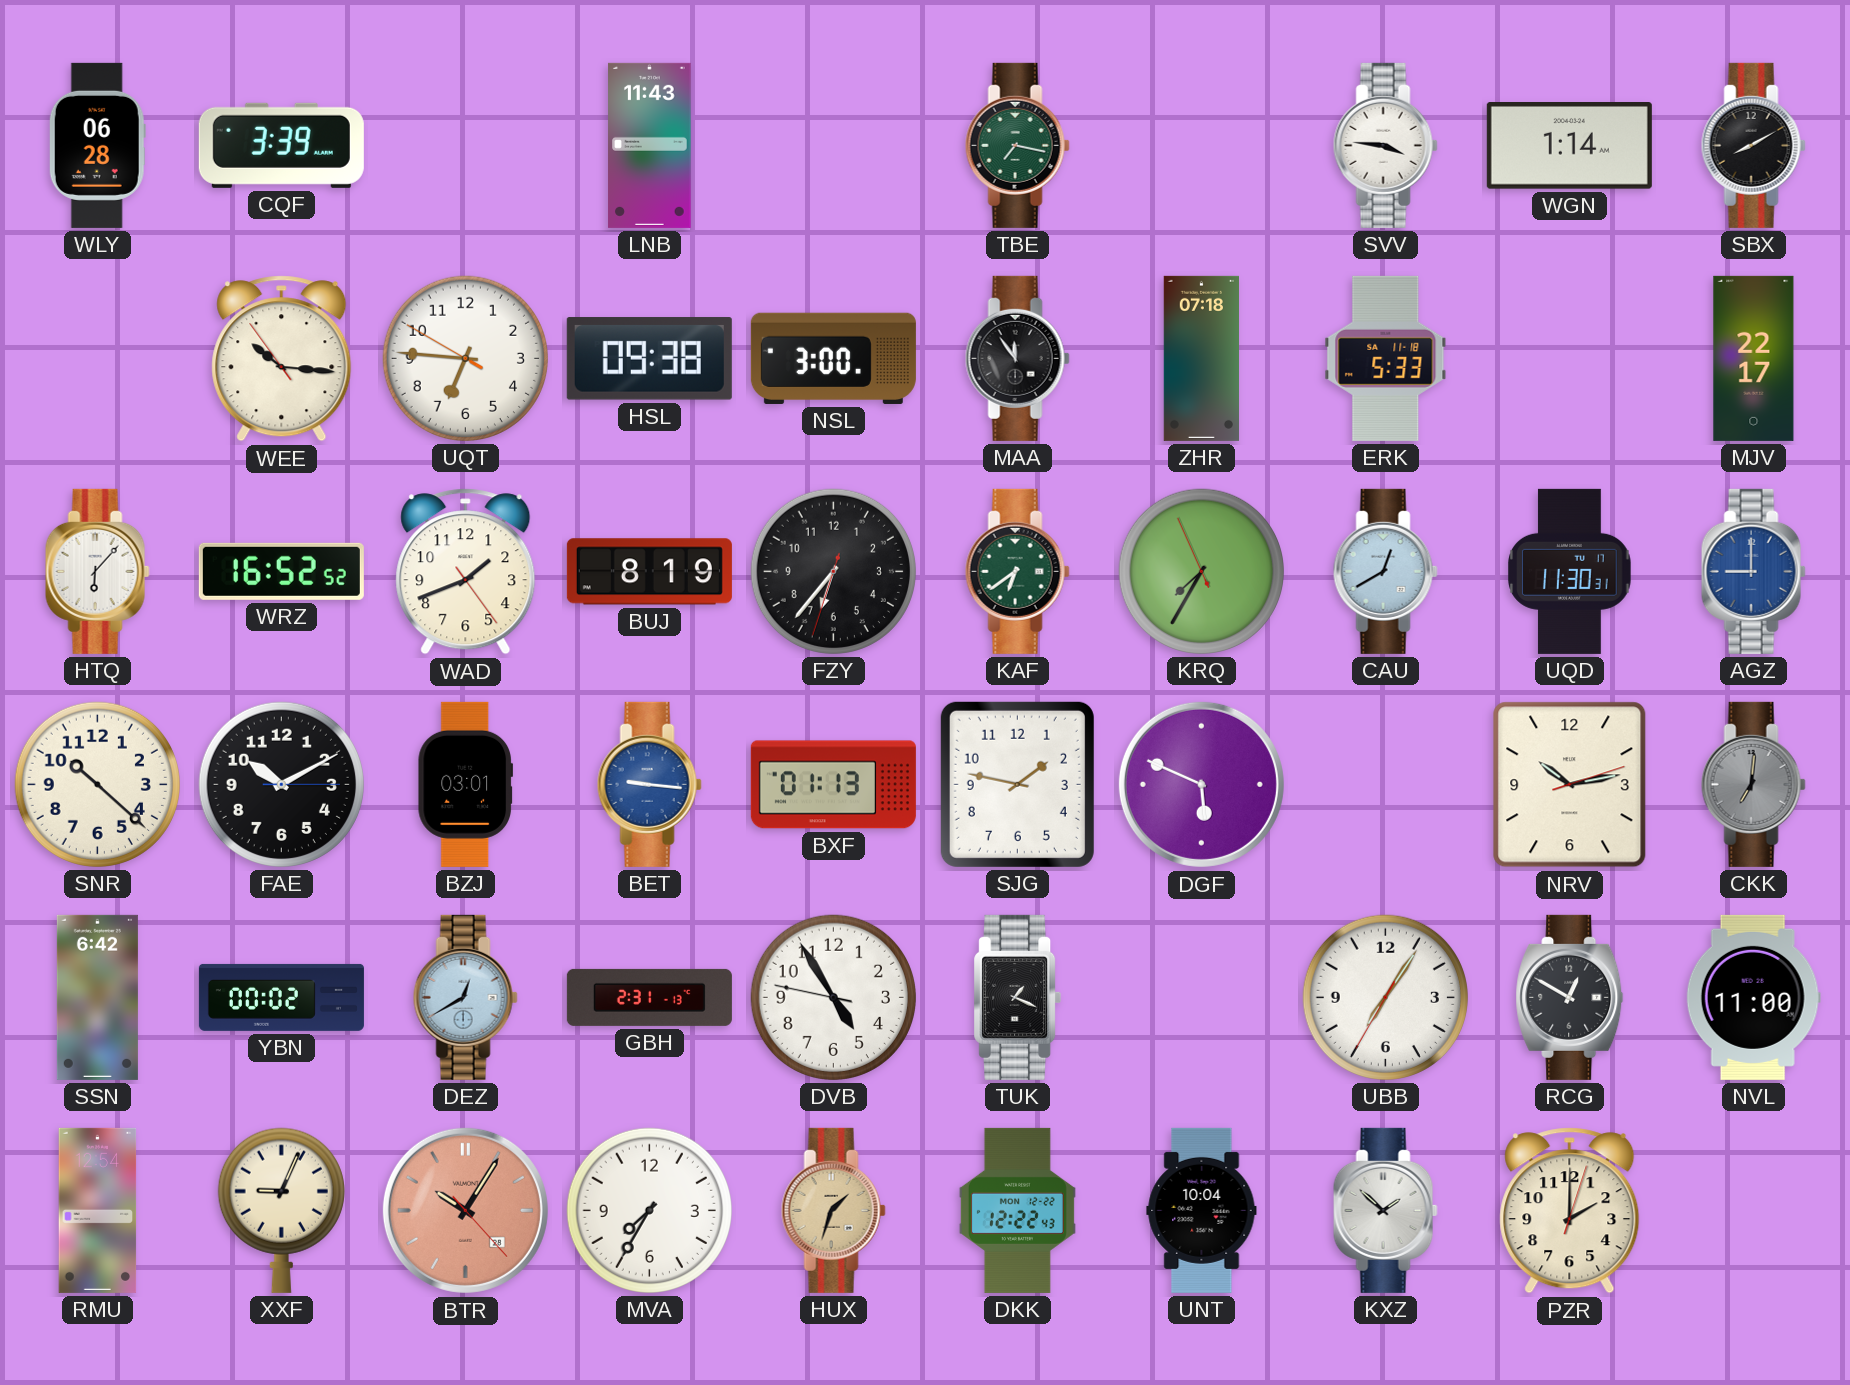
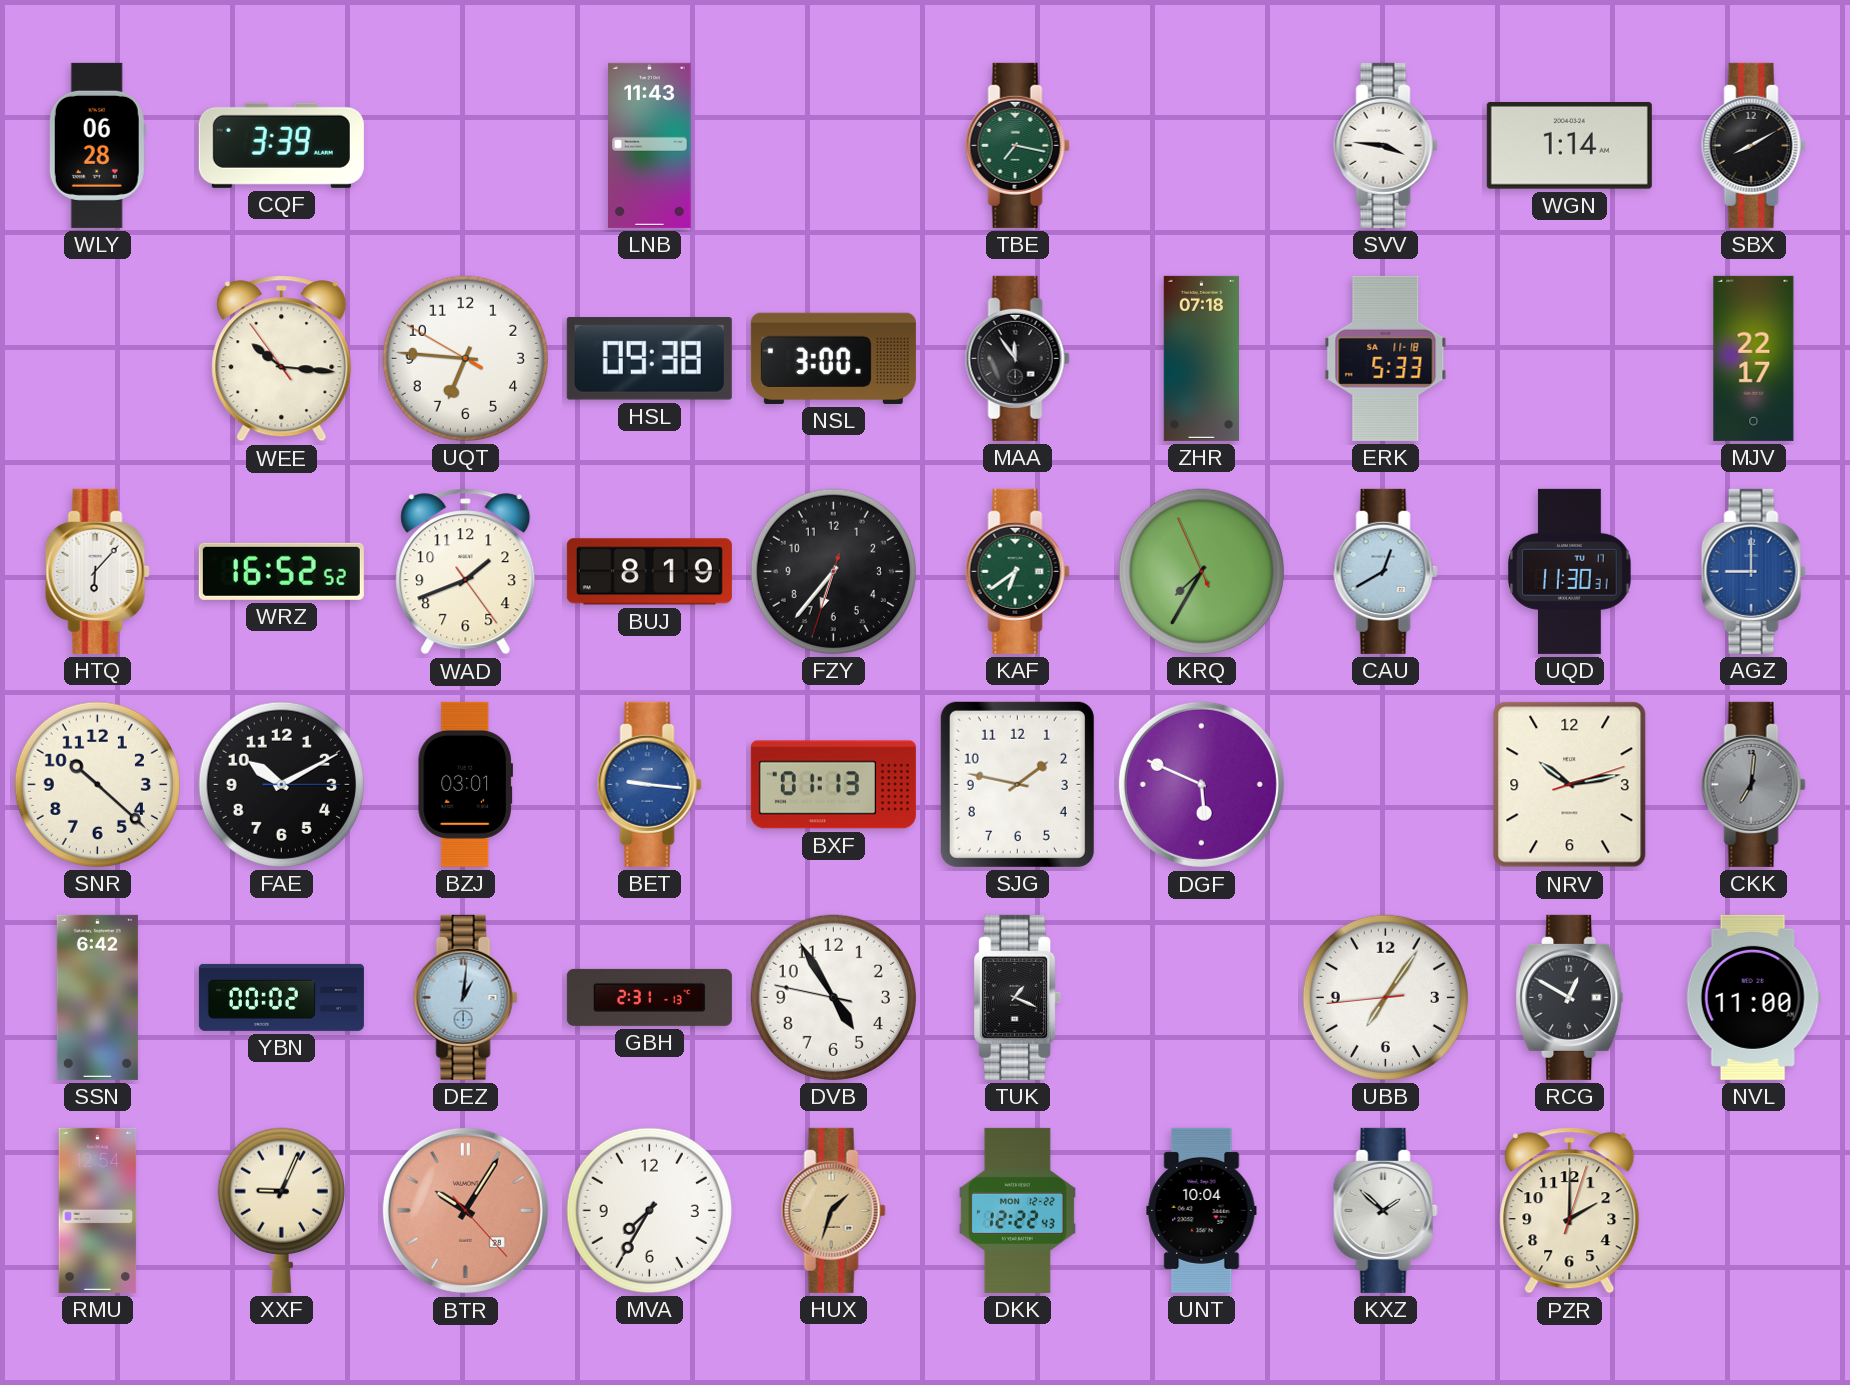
DEZ: 12:40 -> 1:01 (465, 997)
UBB: 7:05:35 -> 7:05:44 (1385, 997)
